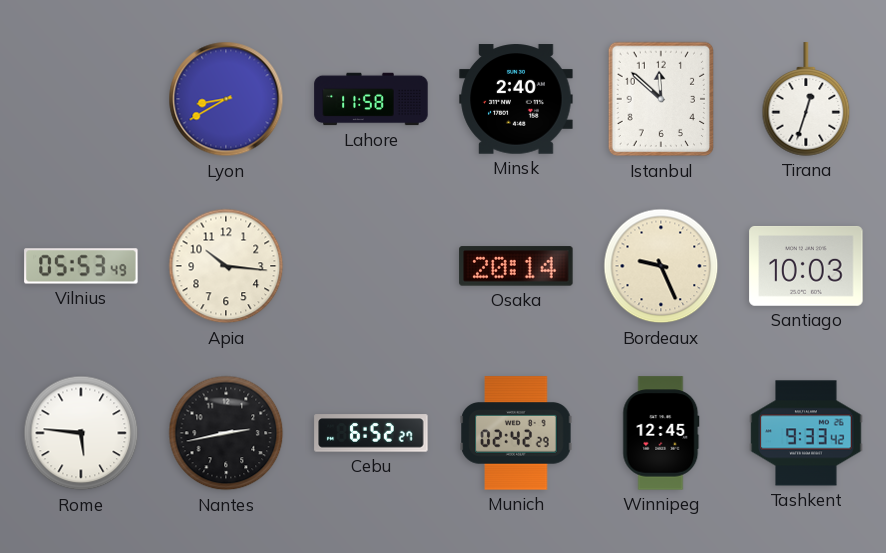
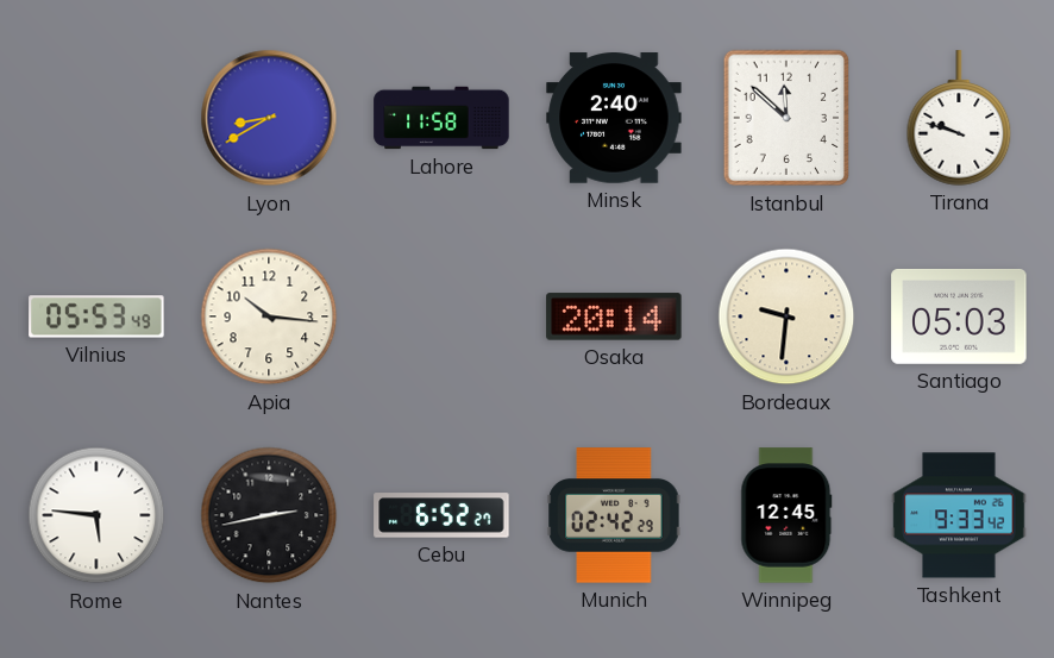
Tirana: 12:33 -> 9:48 (959, 118)
Bordeaux: 9:26 -> 9:31 (786, 317)
Santiago: 10:03 -> 05:03 (959, 317)
